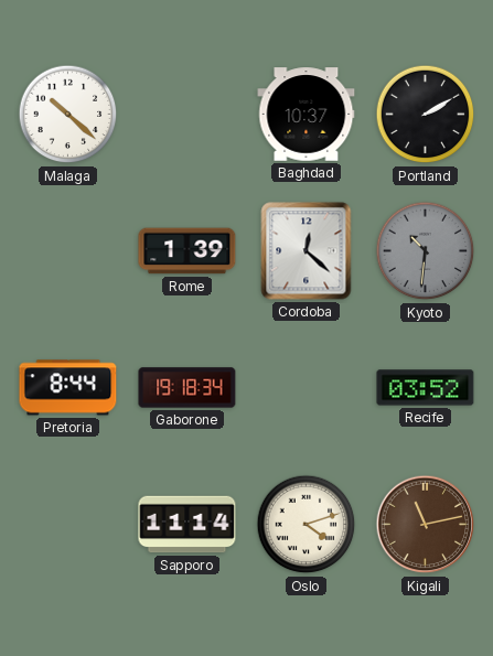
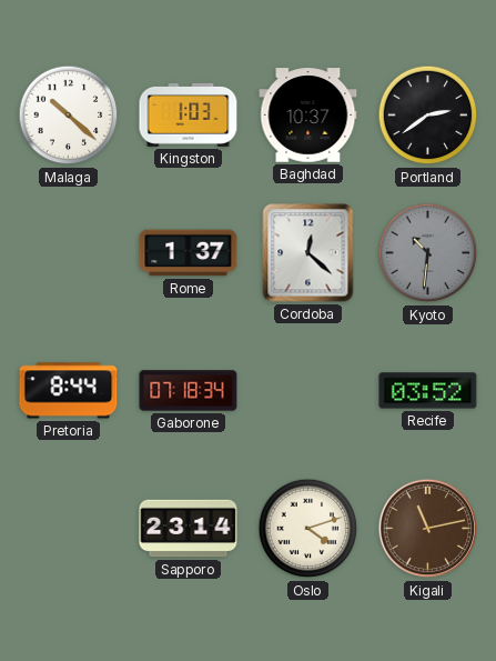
Kingston: none -> 1:03 (189, 114)
Portland: 2:10 -> 2:39 (428, 116)
Rome: 1:39 -> 1:37 (189, 253)
Gaborone: 19:18 -> 07:18 (189, 391)
Sapporo: 11:14 -> 23:14 (189, 529)
